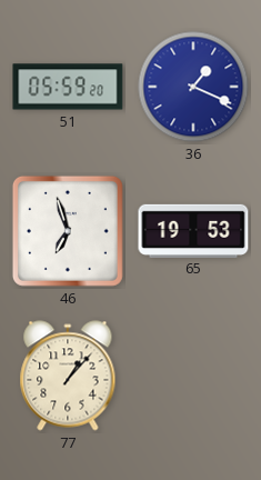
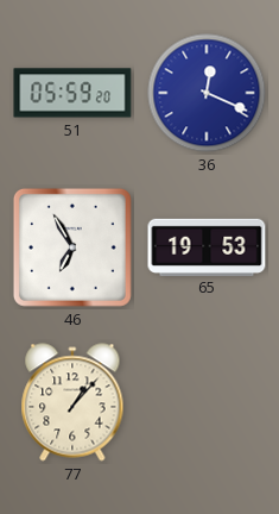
36: 1:19 -> 12:19 (207, 93)
46: 6:57 -> 6:55 (72, 247)
